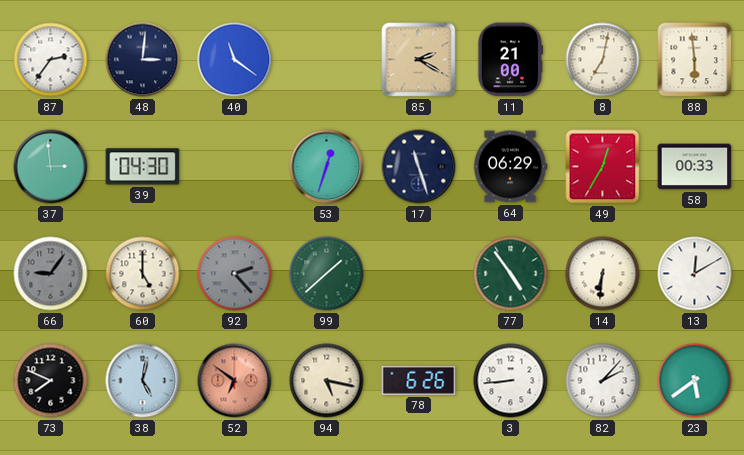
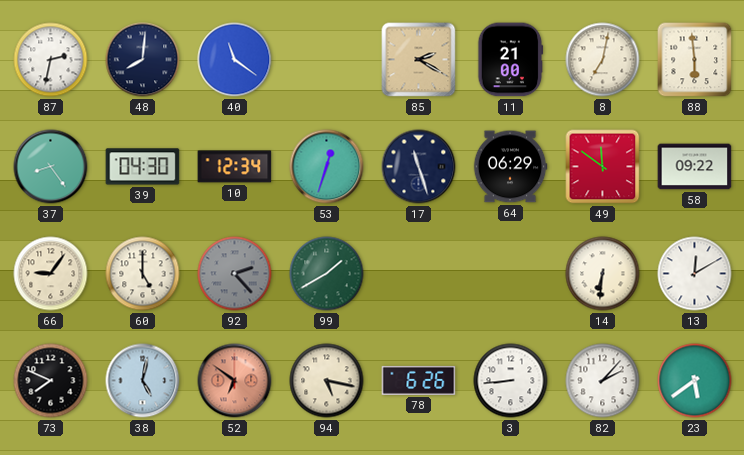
87: 2:36 -> 2:32 (51, 60)
48: 3:01 -> 8:01 (143, 60)
37: 2:59 -> 8:24 (51, 167)
10: none -> 12:34 (235, 167)
49: 12:35 -> 11:51 (603, 167)
58: 00:33 -> 09:22 (695, 167)
66 dial: grey -> cream (51, 274)
99: 1:38 -> 1:40 (327, 274)
77: 4:54 -> none (511, 274)
